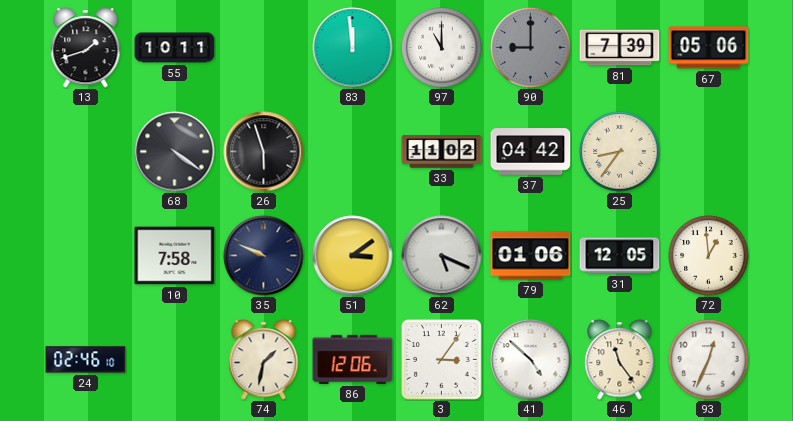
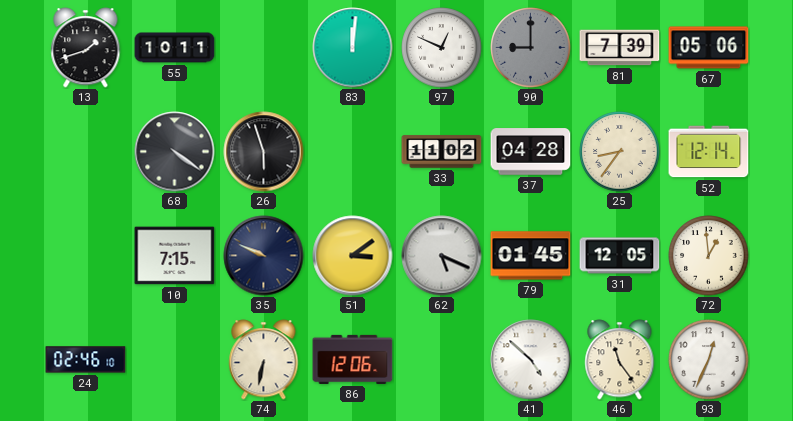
83: 11:59 -> 12:01 (353, 48)
97: 11:00 -> 12:49 (442, 48)
37: 04:42 -> 04:28 (531, 152)
52: none -> 12:14 (709, 152)
10: 7:58 -> 7:15 (175, 256)
79: 01:06 -> 01:45 (531, 256)
74: 1:32 -> 6:32 (264, 360)
3: 3:06 -> none (441, 359)
